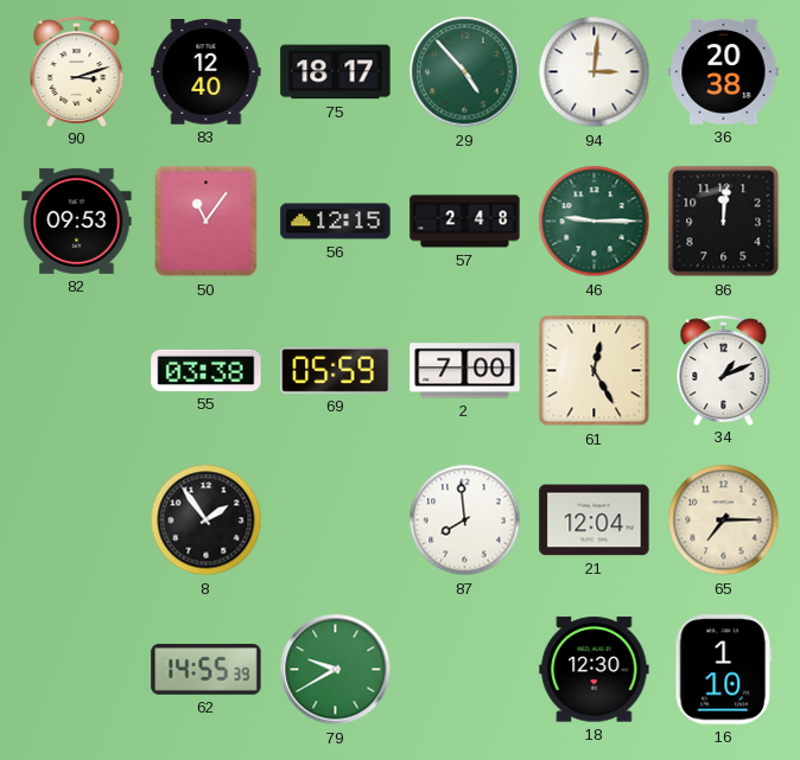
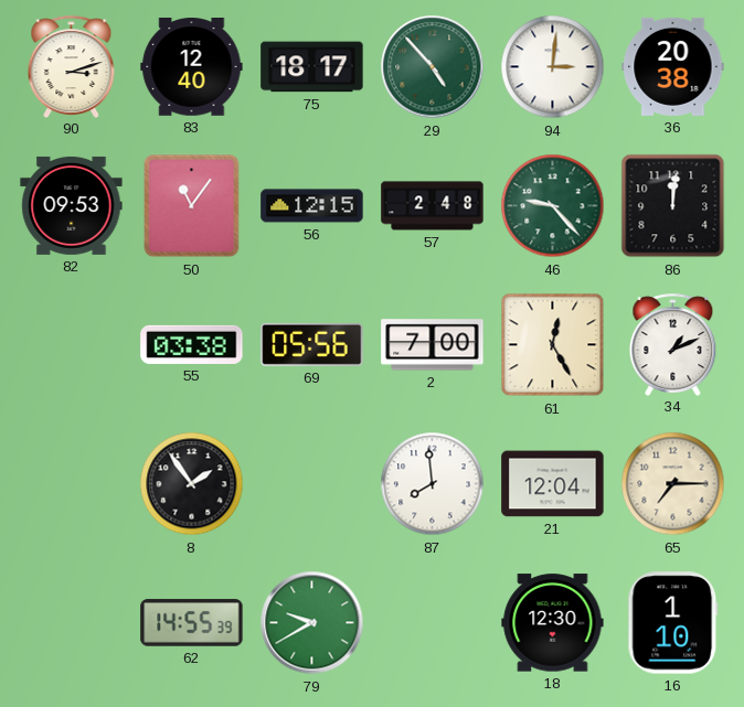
46: 9:15 -> 9:23 (553, 206)
69: 05:59 -> 05:56 (312, 344)
